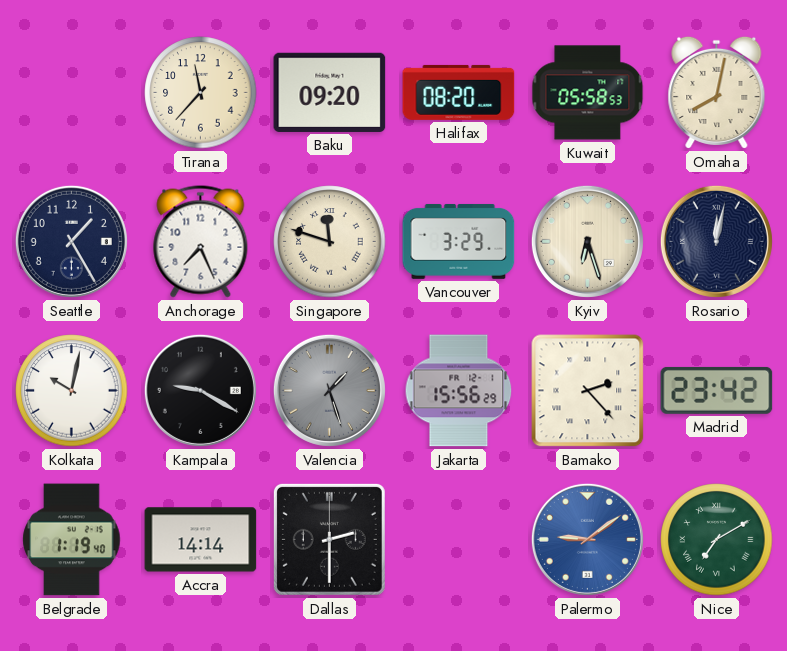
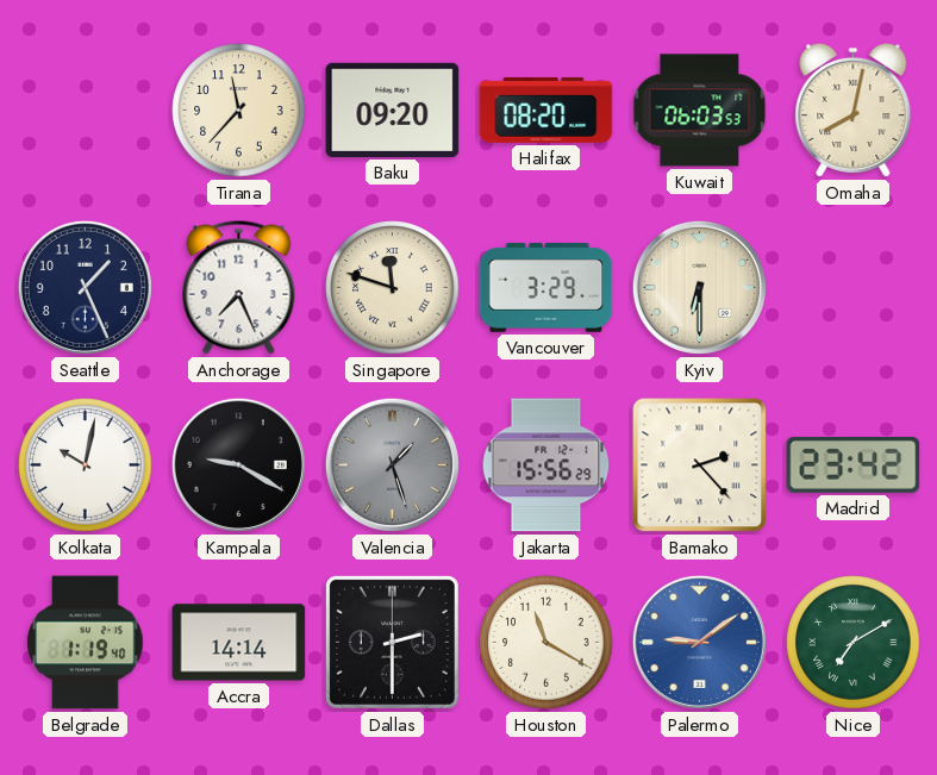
Kuwait: 05:58 -> 06:03 (700, 111)
Seattle: 1:25 -> 1:26 (85, 287)
Kyiv: 6:27 -> 6:30 (699, 287)
Rosario: 12:02 -> none (716, 241)
Houston: none -> 11:20 (546, 643)
